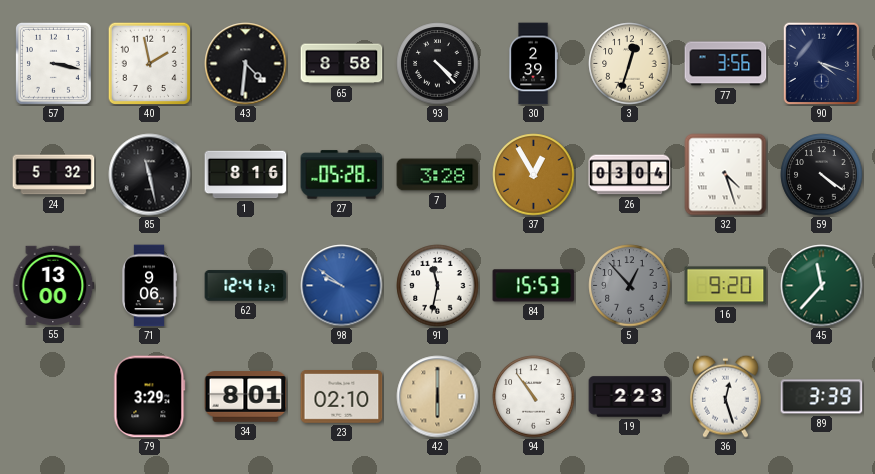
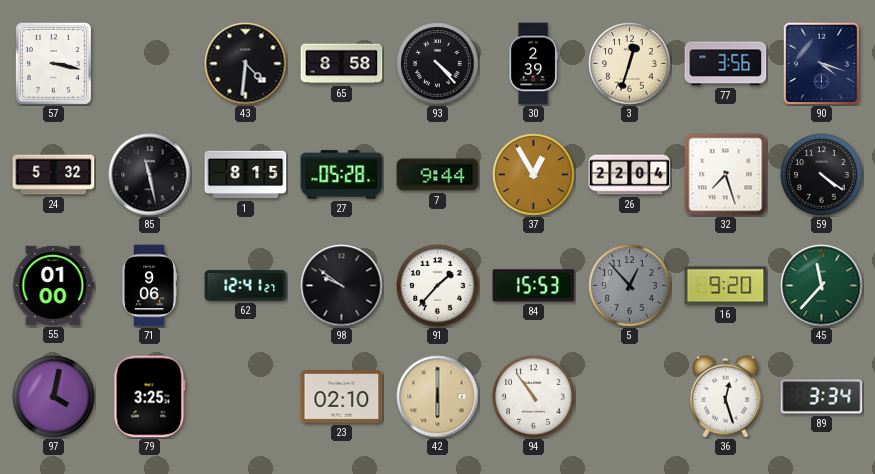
40: 1:58 -> none (149, 63)
1: 8:16 -> 8:15 (246, 175)
7: 3:28 -> 9:44 (438, 175)
26: 03:04 -> 22:04 (630, 175)
32: 4:27 -> 7:27 (726, 175)
55: 13:00 -> 01:00 (54, 285)
98 dial: blue -> black (342, 286)
91: 11:32 -> 1:37 (438, 286)
97: none -> 4:02 (54, 397)
79: 3:29 -> 3:25 (150, 397)
34: 8:01 -> none (246, 397)
19: 2:23 -> none (630, 397)
89: 3:39 -> 3:34 (822, 397)
